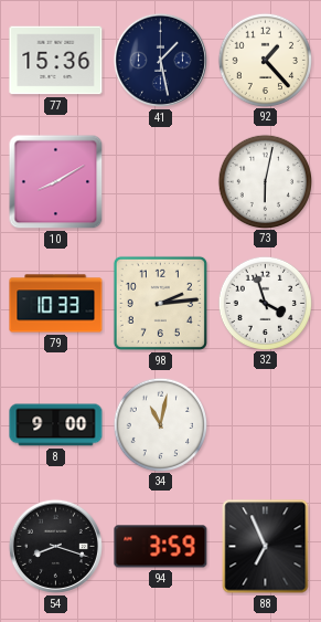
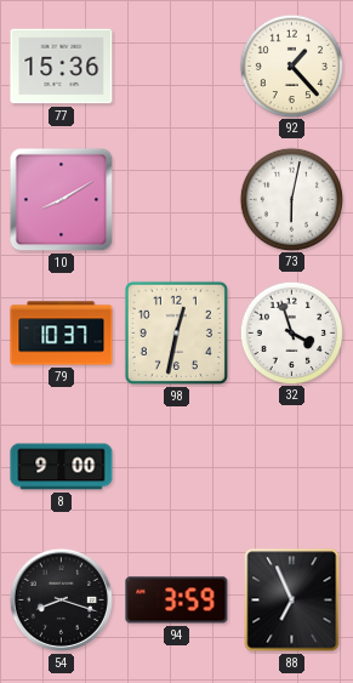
41: 1:28 -> none (160, 60)
79: 10:33 -> 10:37 (62, 334)
98: 2:14 -> 12:32 (176, 332)
34: 11:02 -> none (160, 424)
